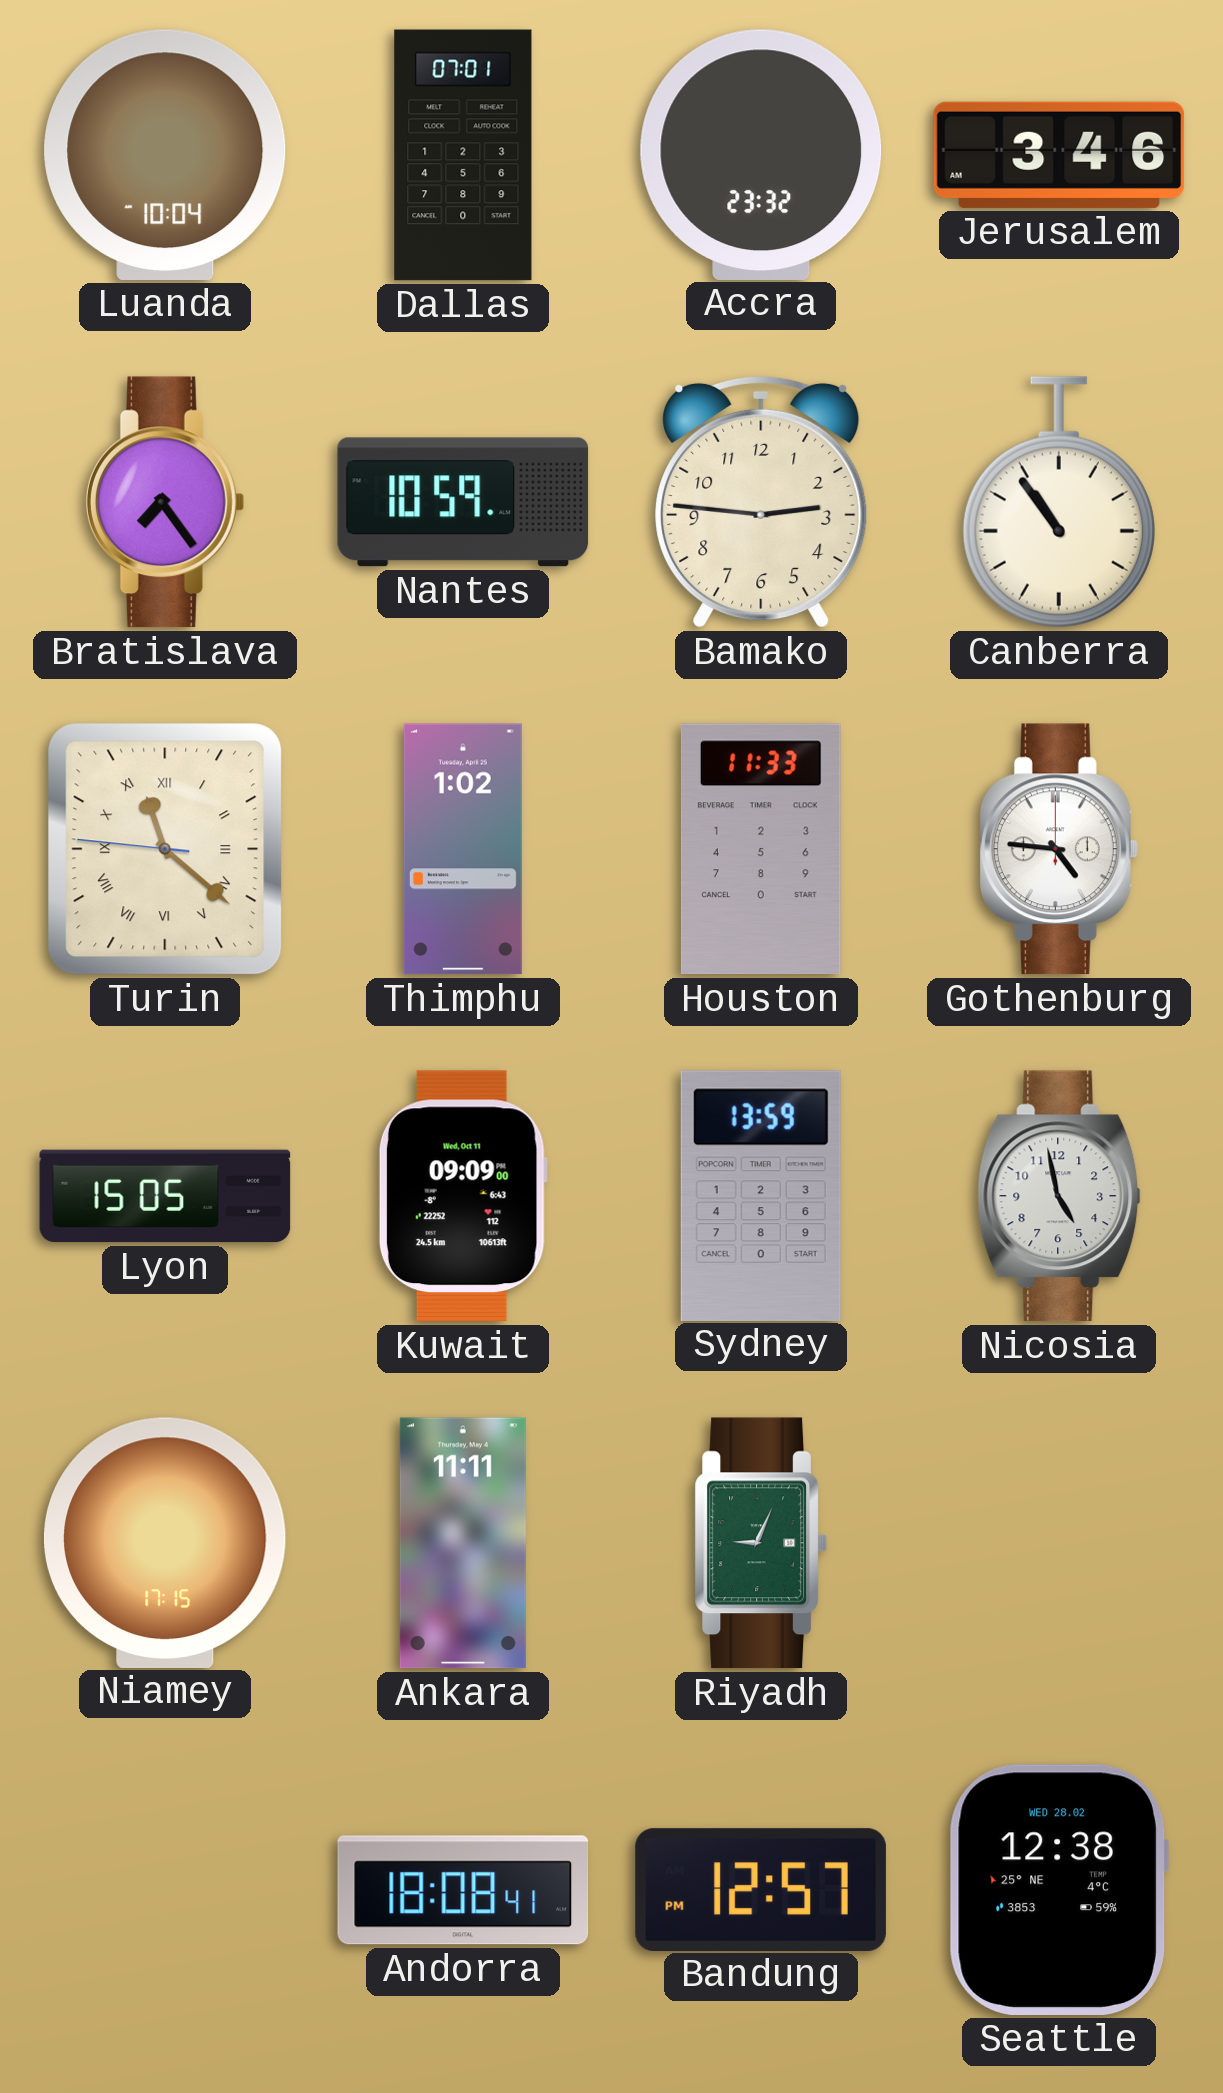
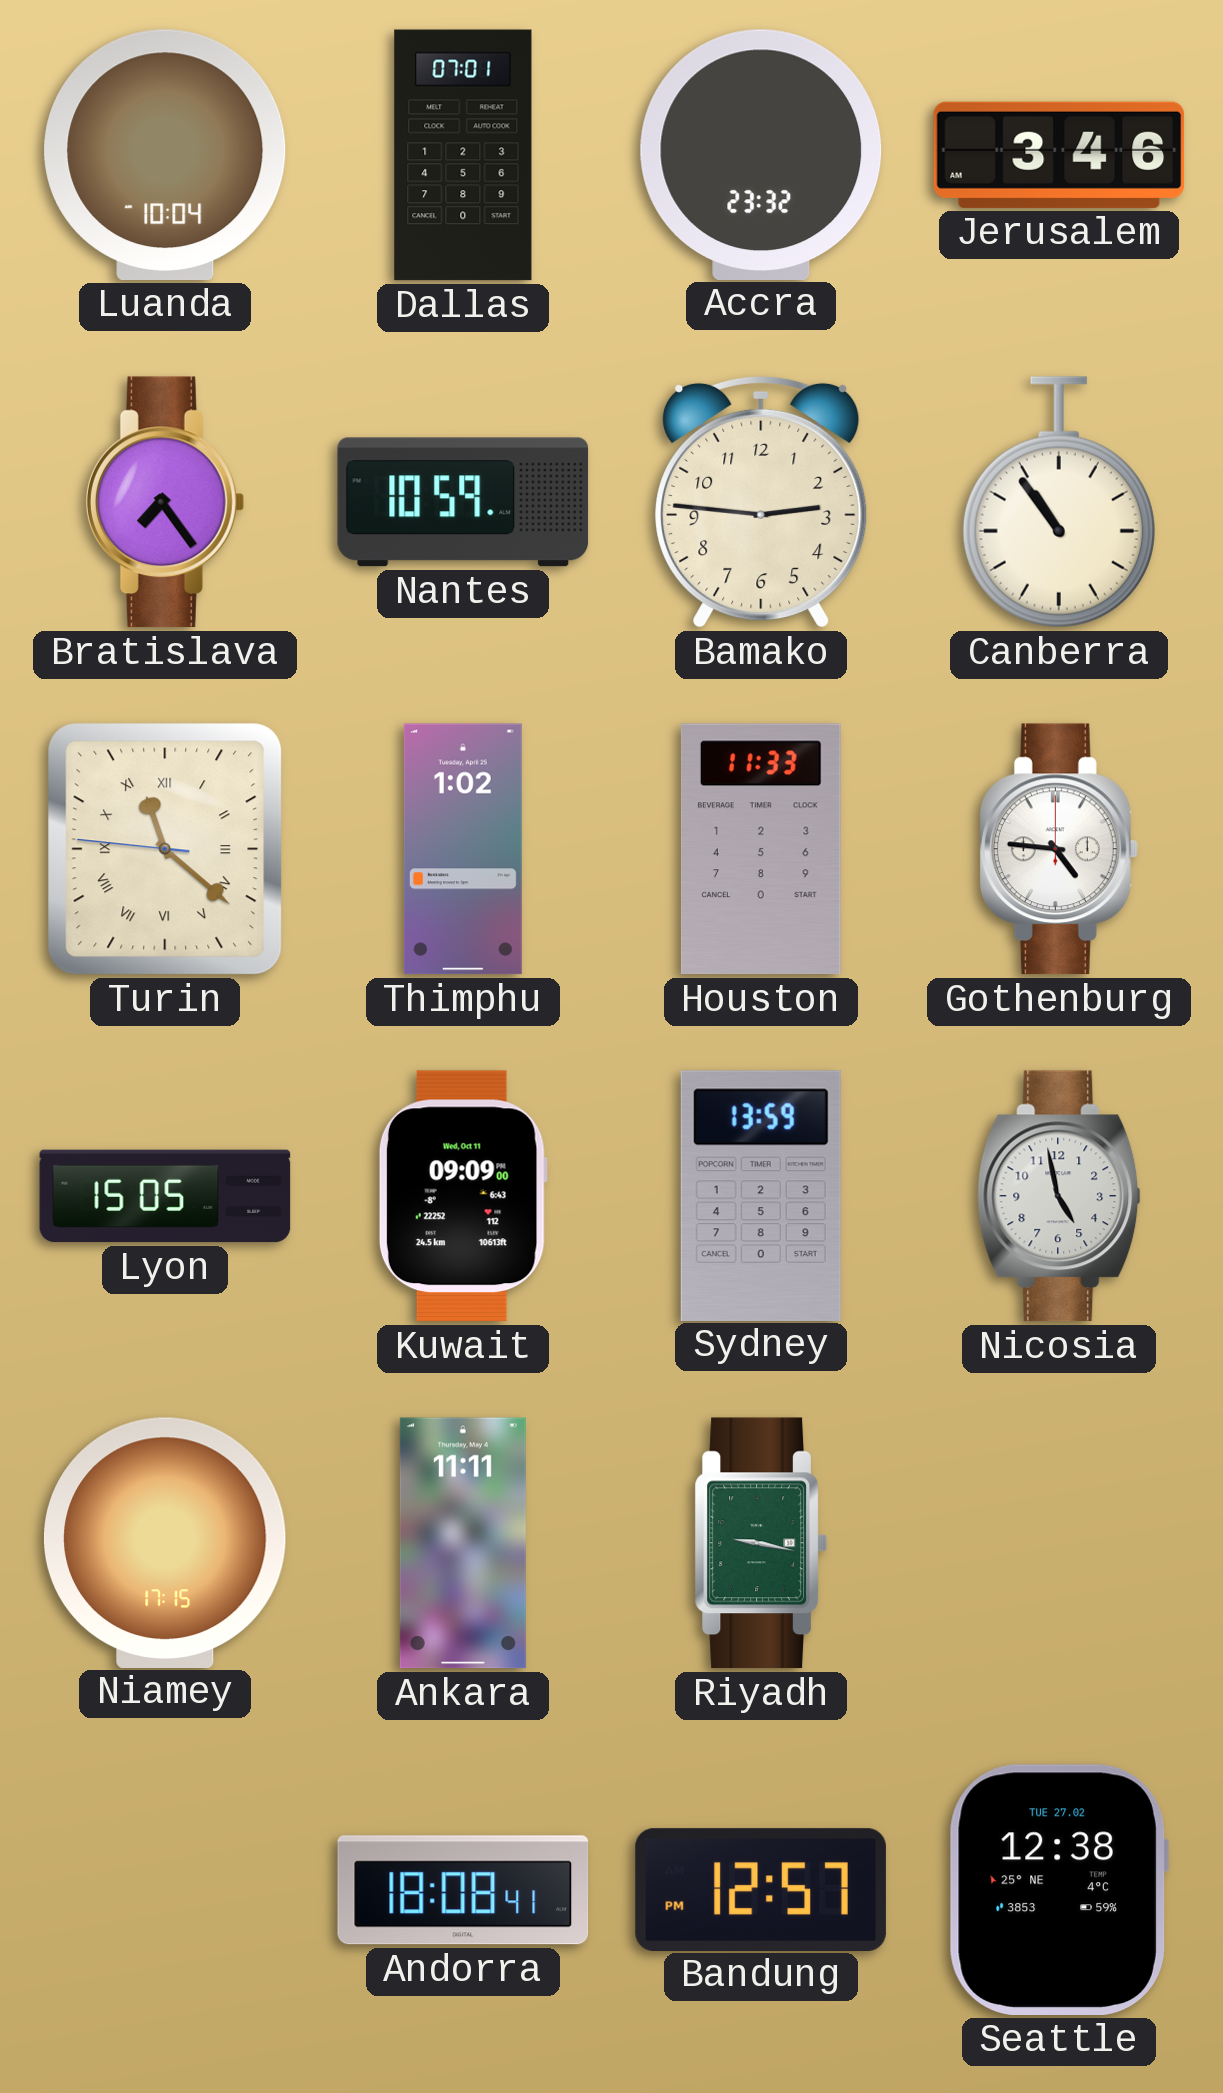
Riyadh: 9:04 -> 9:17 (761, 1543)
Seattle date: WED 28.02 -> TUE 27.02 (1059, 1890)
